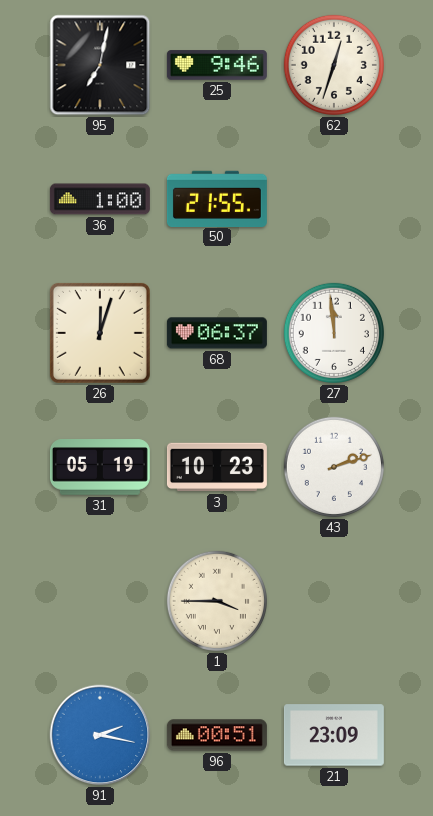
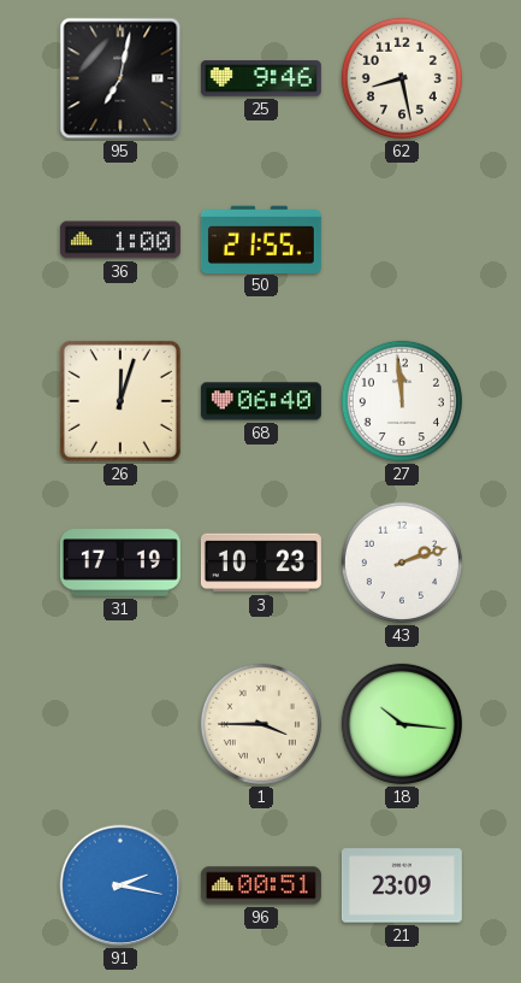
62: 12:33 -> 8:28 (402, 78)
68: 06:37 -> 06:40 (261, 401)
31: 05:19 -> 17:19 (120, 563)
18: none -> 10:16 (402, 724)
